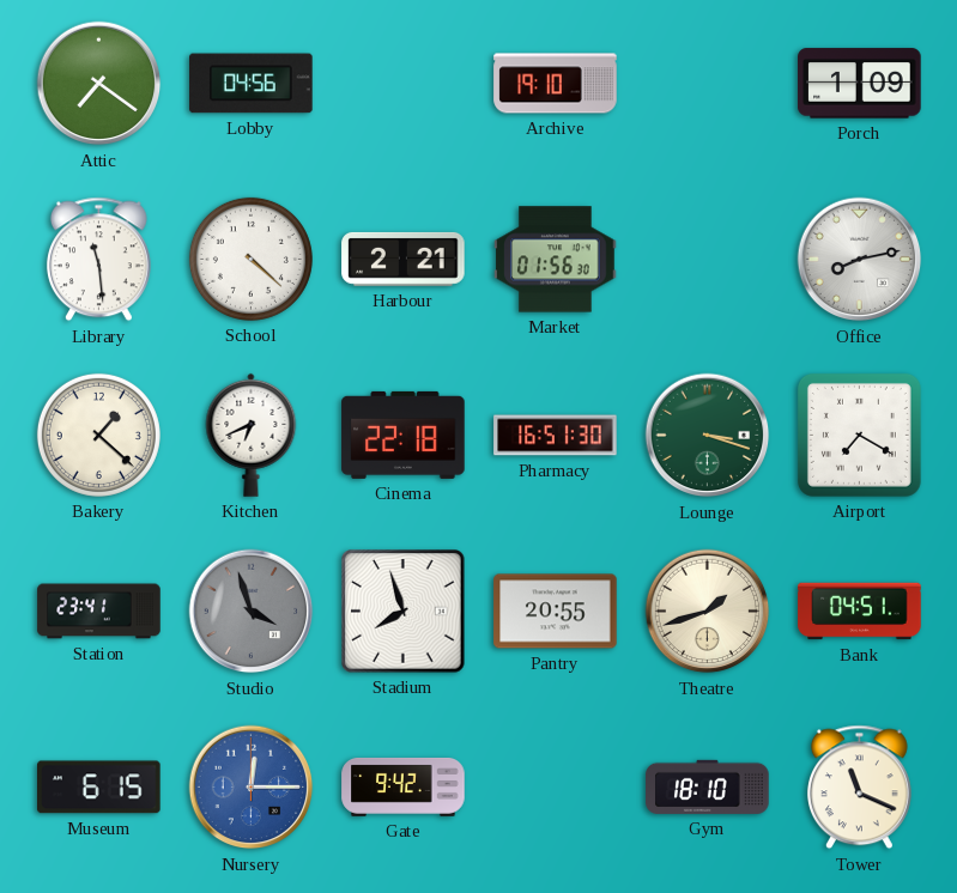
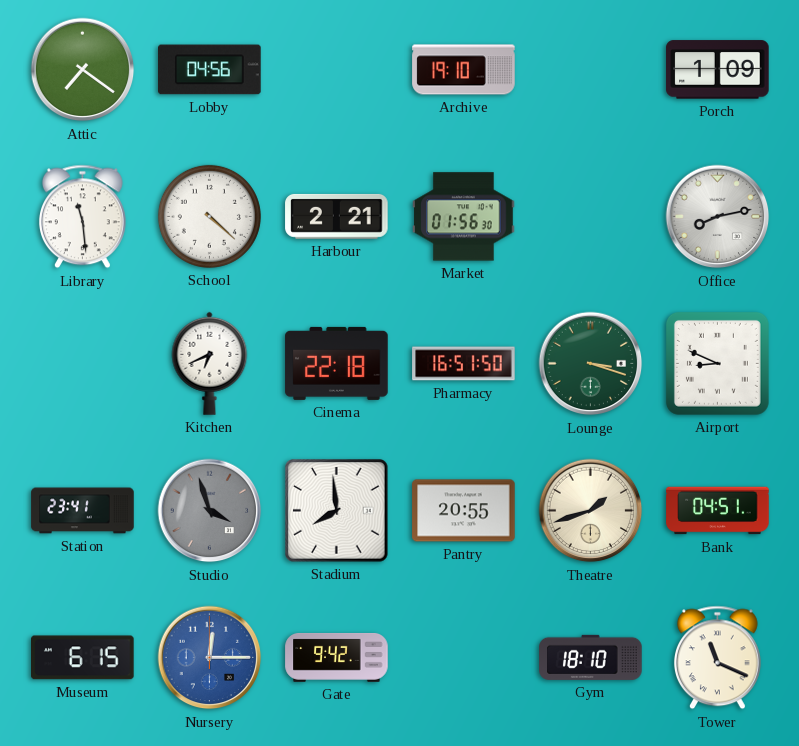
Bakery: 1:22 -> none (98, 435)
Pharmacy: 16:51:30 -> 16:51:50 (464, 364)
Airport: 7:20 -> 8:49 (717, 363)
Stadium: 7:57 -> 7:59 (337, 511)
